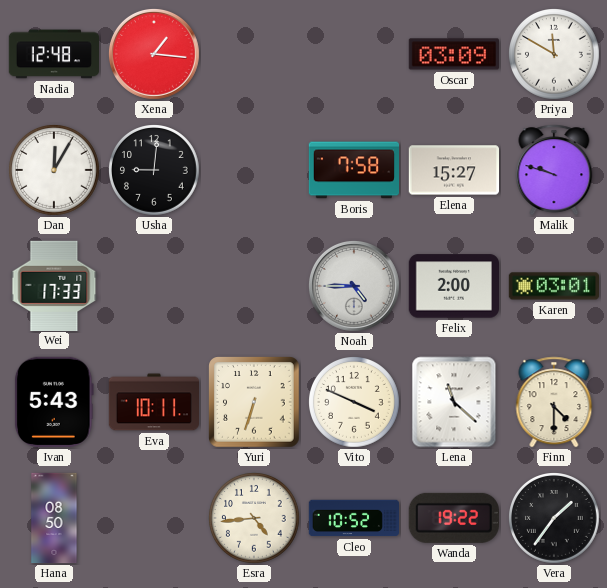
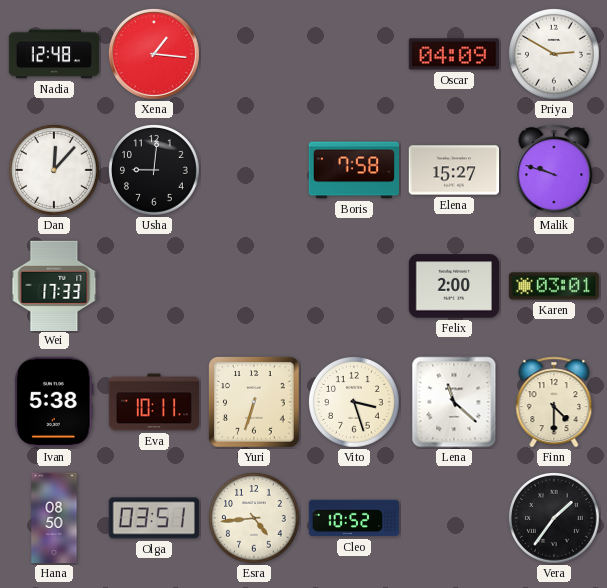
Oscar: 03:09 -> 04:09 (453, 54)
Priya: 11:50 -> 2:50 (555, 55)
Dan: 12:05 -> 12:07 (55, 171)
Noah: 4:45 -> none (354, 286)
Ivan: 5:43 -> 5:38 (54, 402)
Vito: 3:49 -> 3:27 (355, 403)
Olga: none -> 03:51 (154, 518)
Wanda: 19:22 -> none (454, 518)
